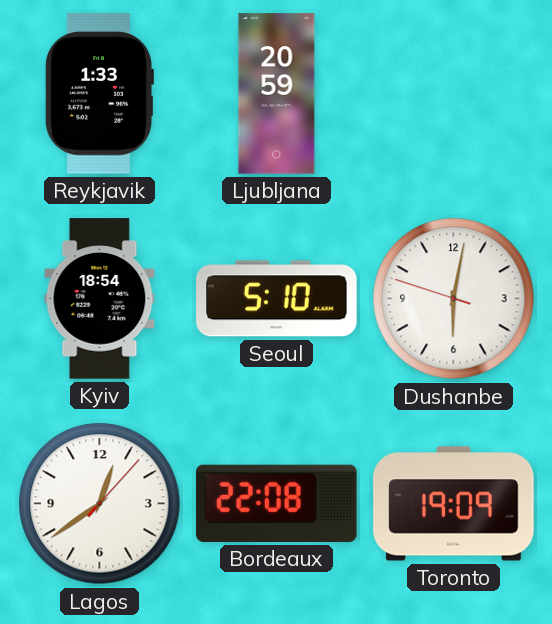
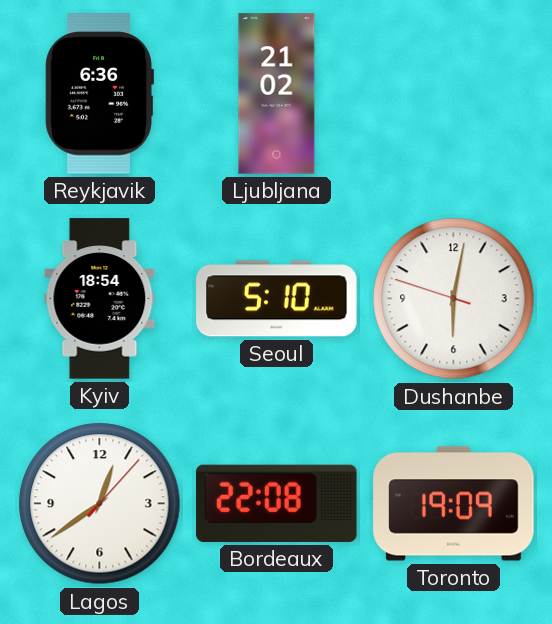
Reykjavik: 1:33 -> 6:36 (99, 94)
Ljubljana: 20:59 -> 21:02 (277, 94)
